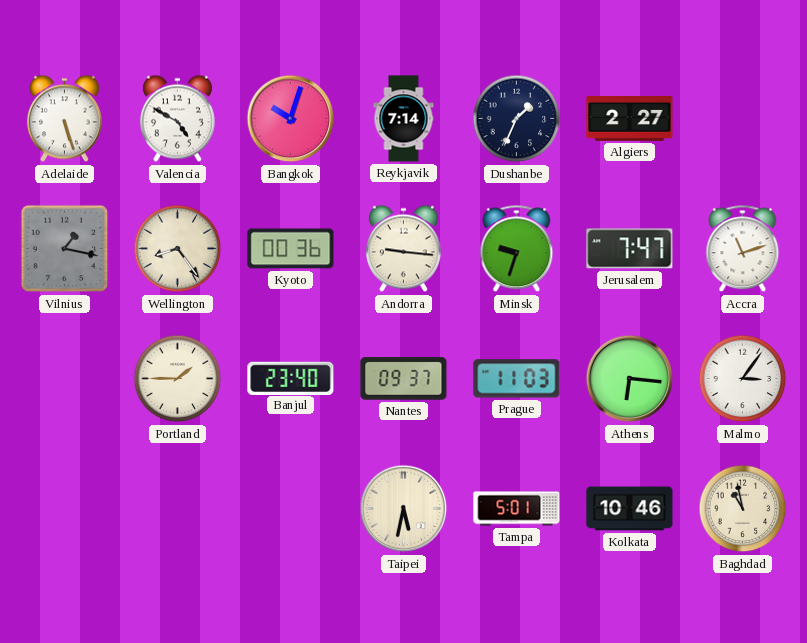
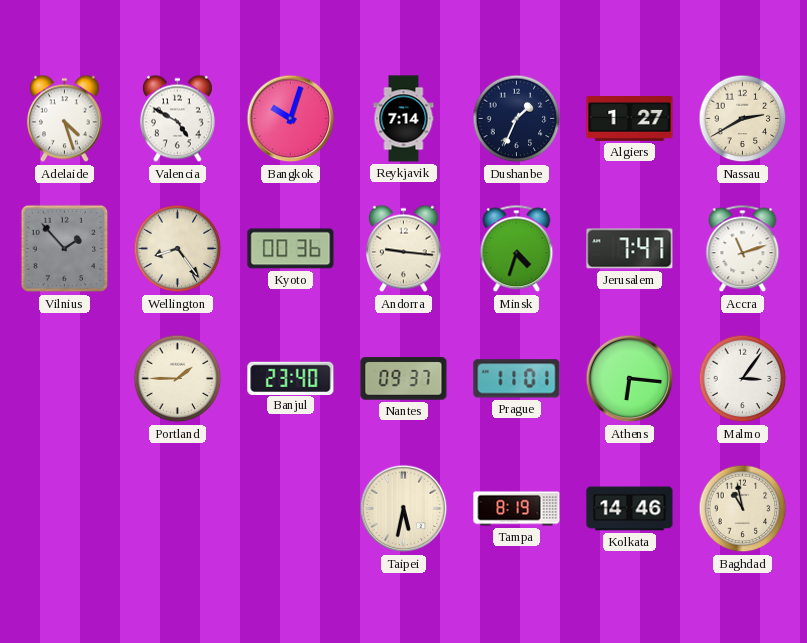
Adelaide: 5:27 -> 4:27 (64, 119)
Algiers: 2:27 -> 1:27 (630, 119)
Nassau: none -> 2:40 (743, 119)
Vilnius: 1:17 -> 1:53 (65, 249)
Minsk: 9:33 -> 4:33 (517, 249)
Prague: 11:03 -> 11:01 (517, 379)
Tampa: 5:01 -> 8:19 (517, 509)
Kolkata: 10:46 -> 14:46 (630, 509)
